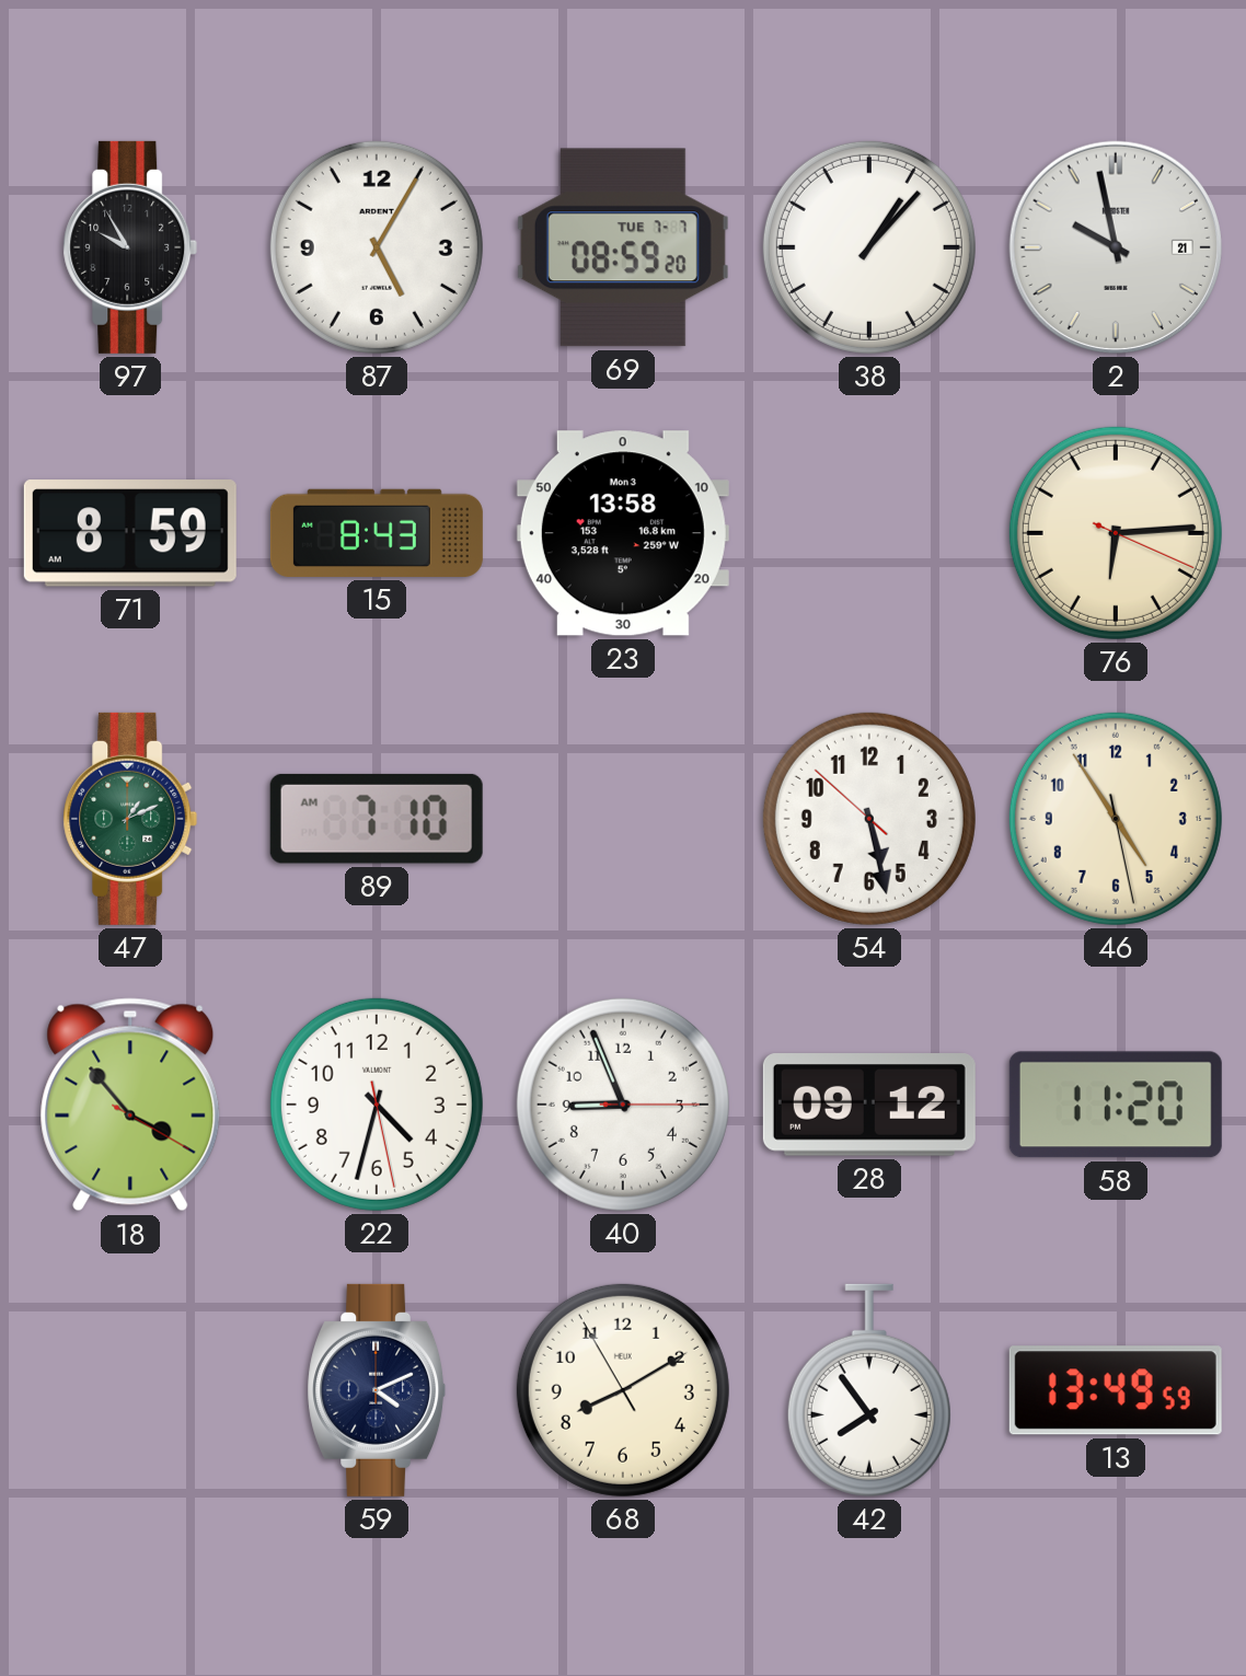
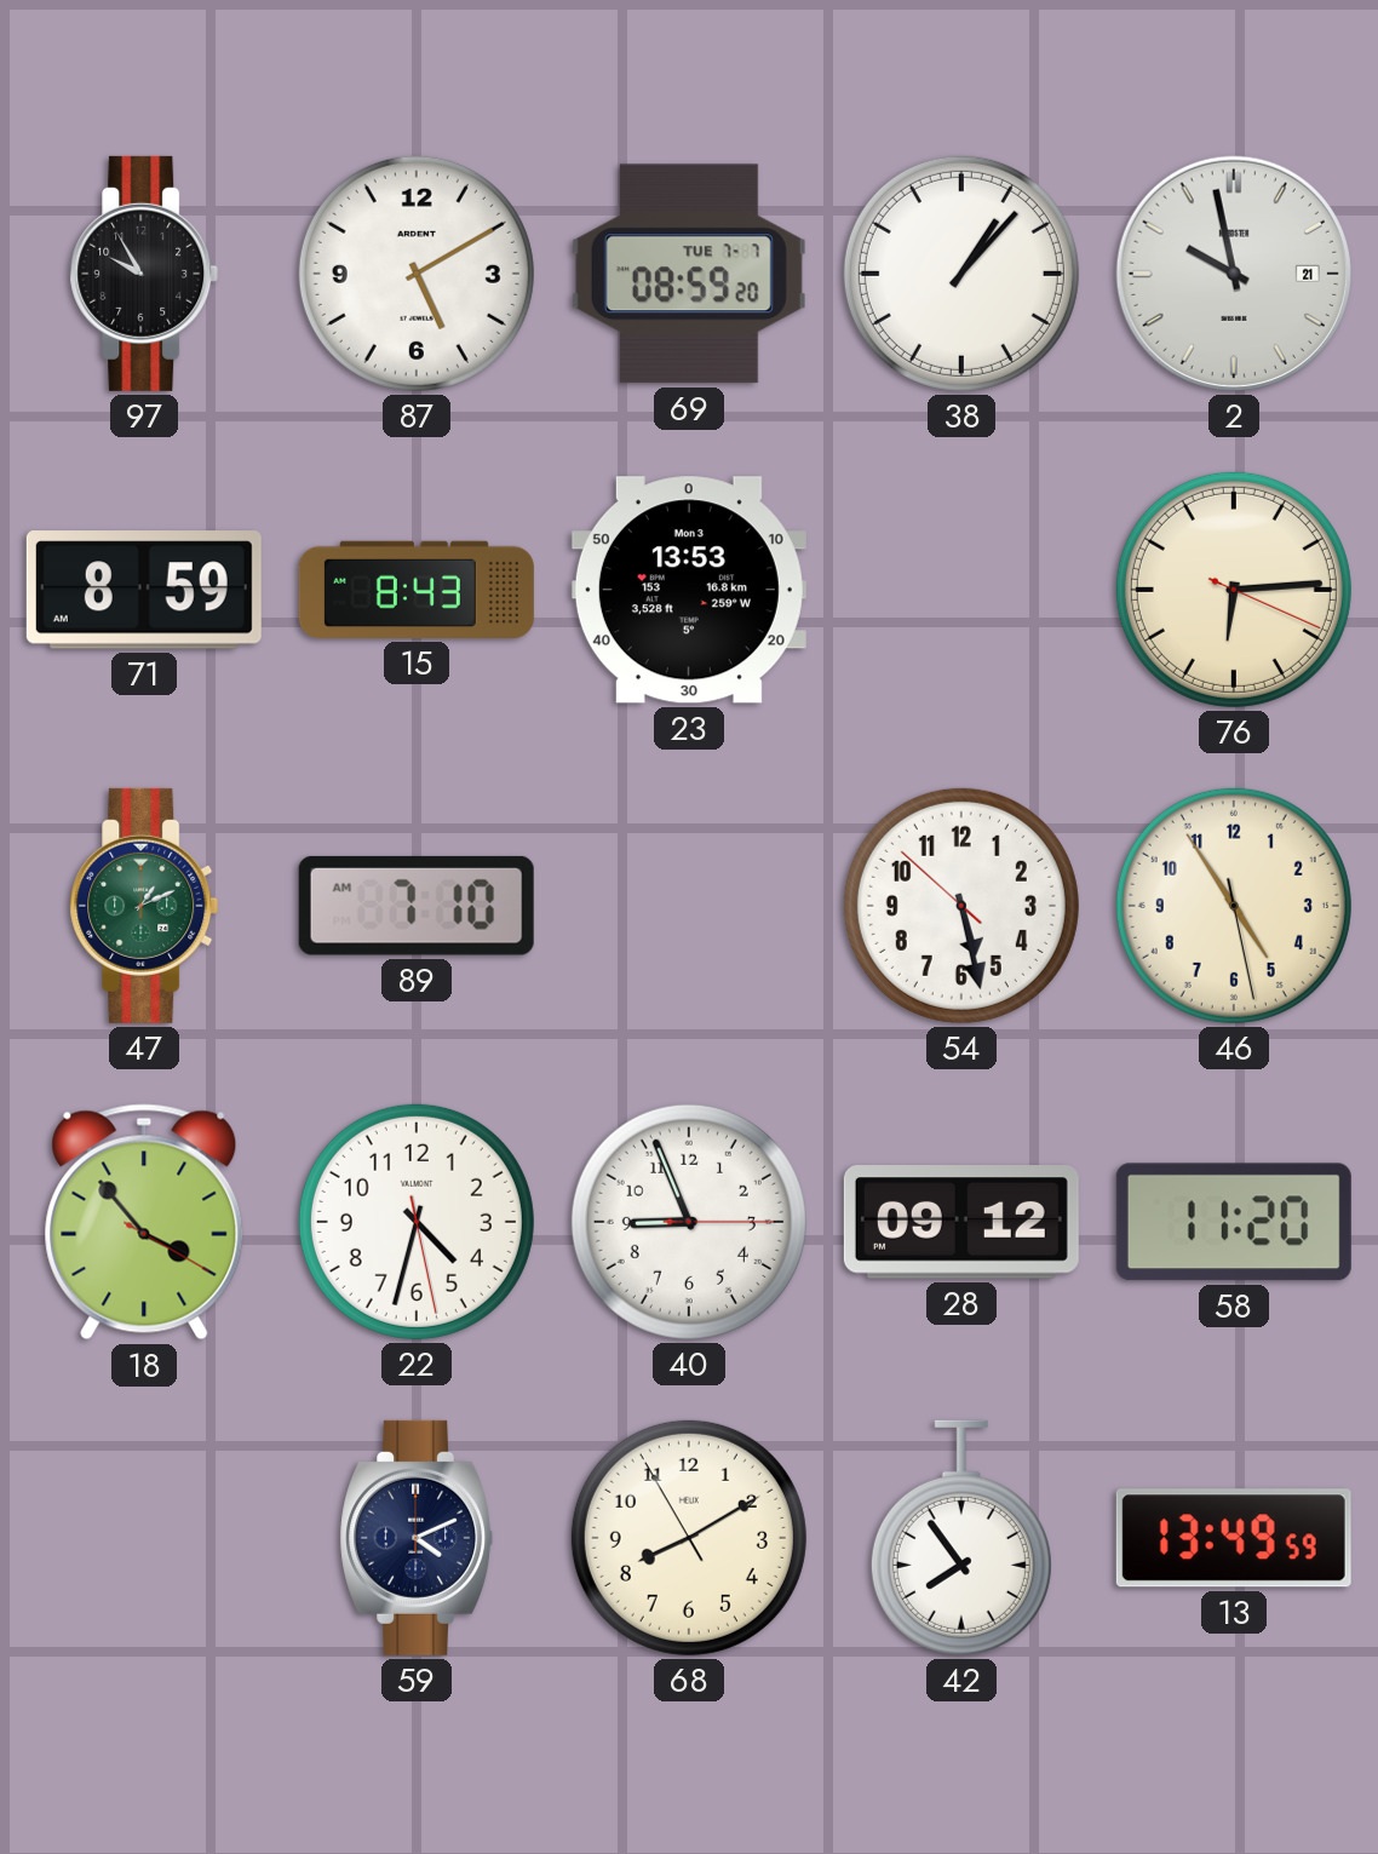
87: 5:05 -> 5:10 (417, 274)
23: 13:58 -> 13:53 (689, 590)
